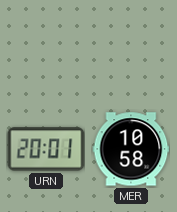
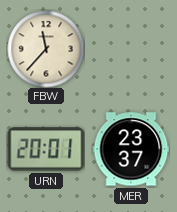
FBW: none -> 11:37 (46, 49)
MER: 10:58 -> 23:37 (131, 149)
